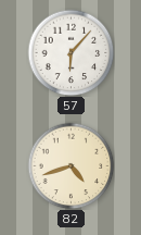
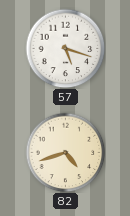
57: 6:07 -> 5:18 (65, 48)
